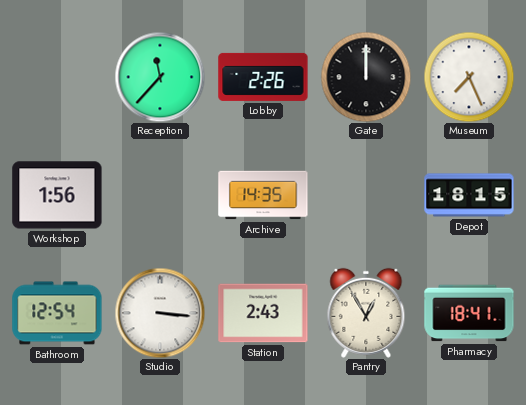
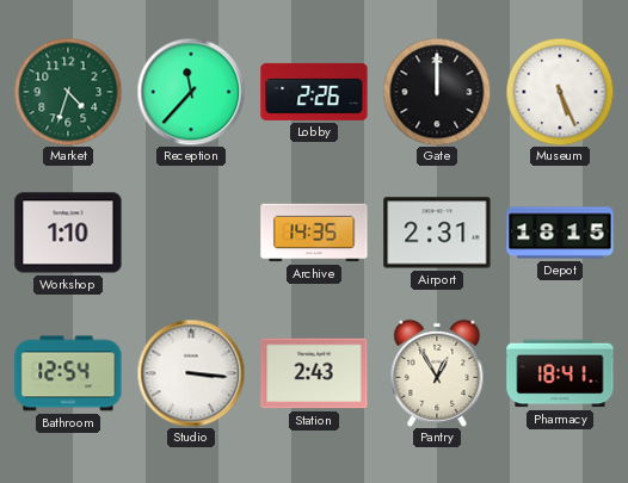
Market: none -> 4:33 (68, 92)
Museum: 7:26 -> 5:26 (560, 92)
Workshop: 1:56 -> 1:10 (68, 233)
Airport: none -> 2:31 (437, 233)
